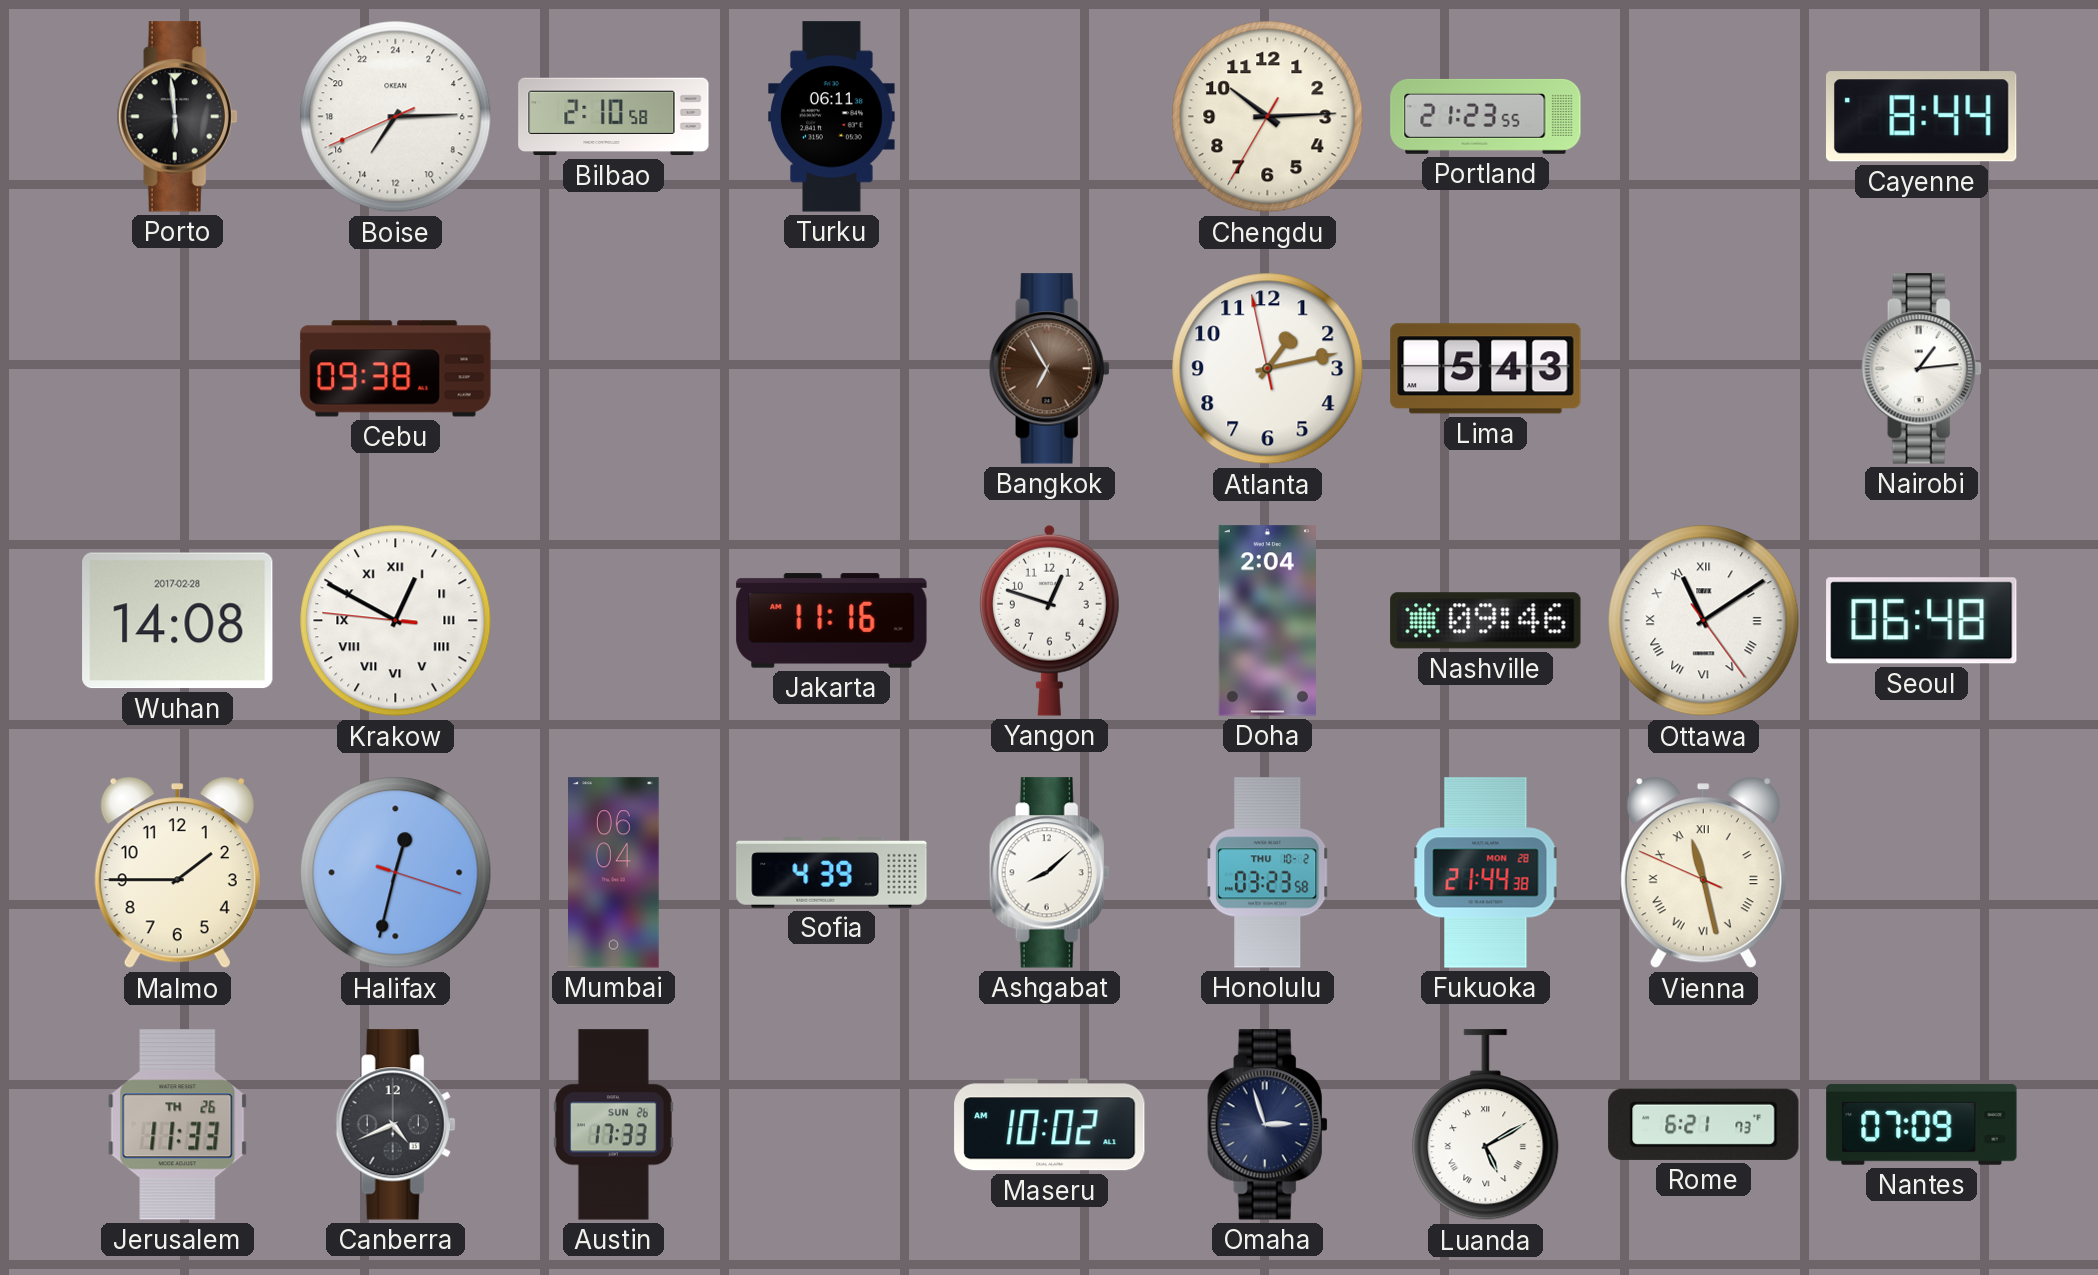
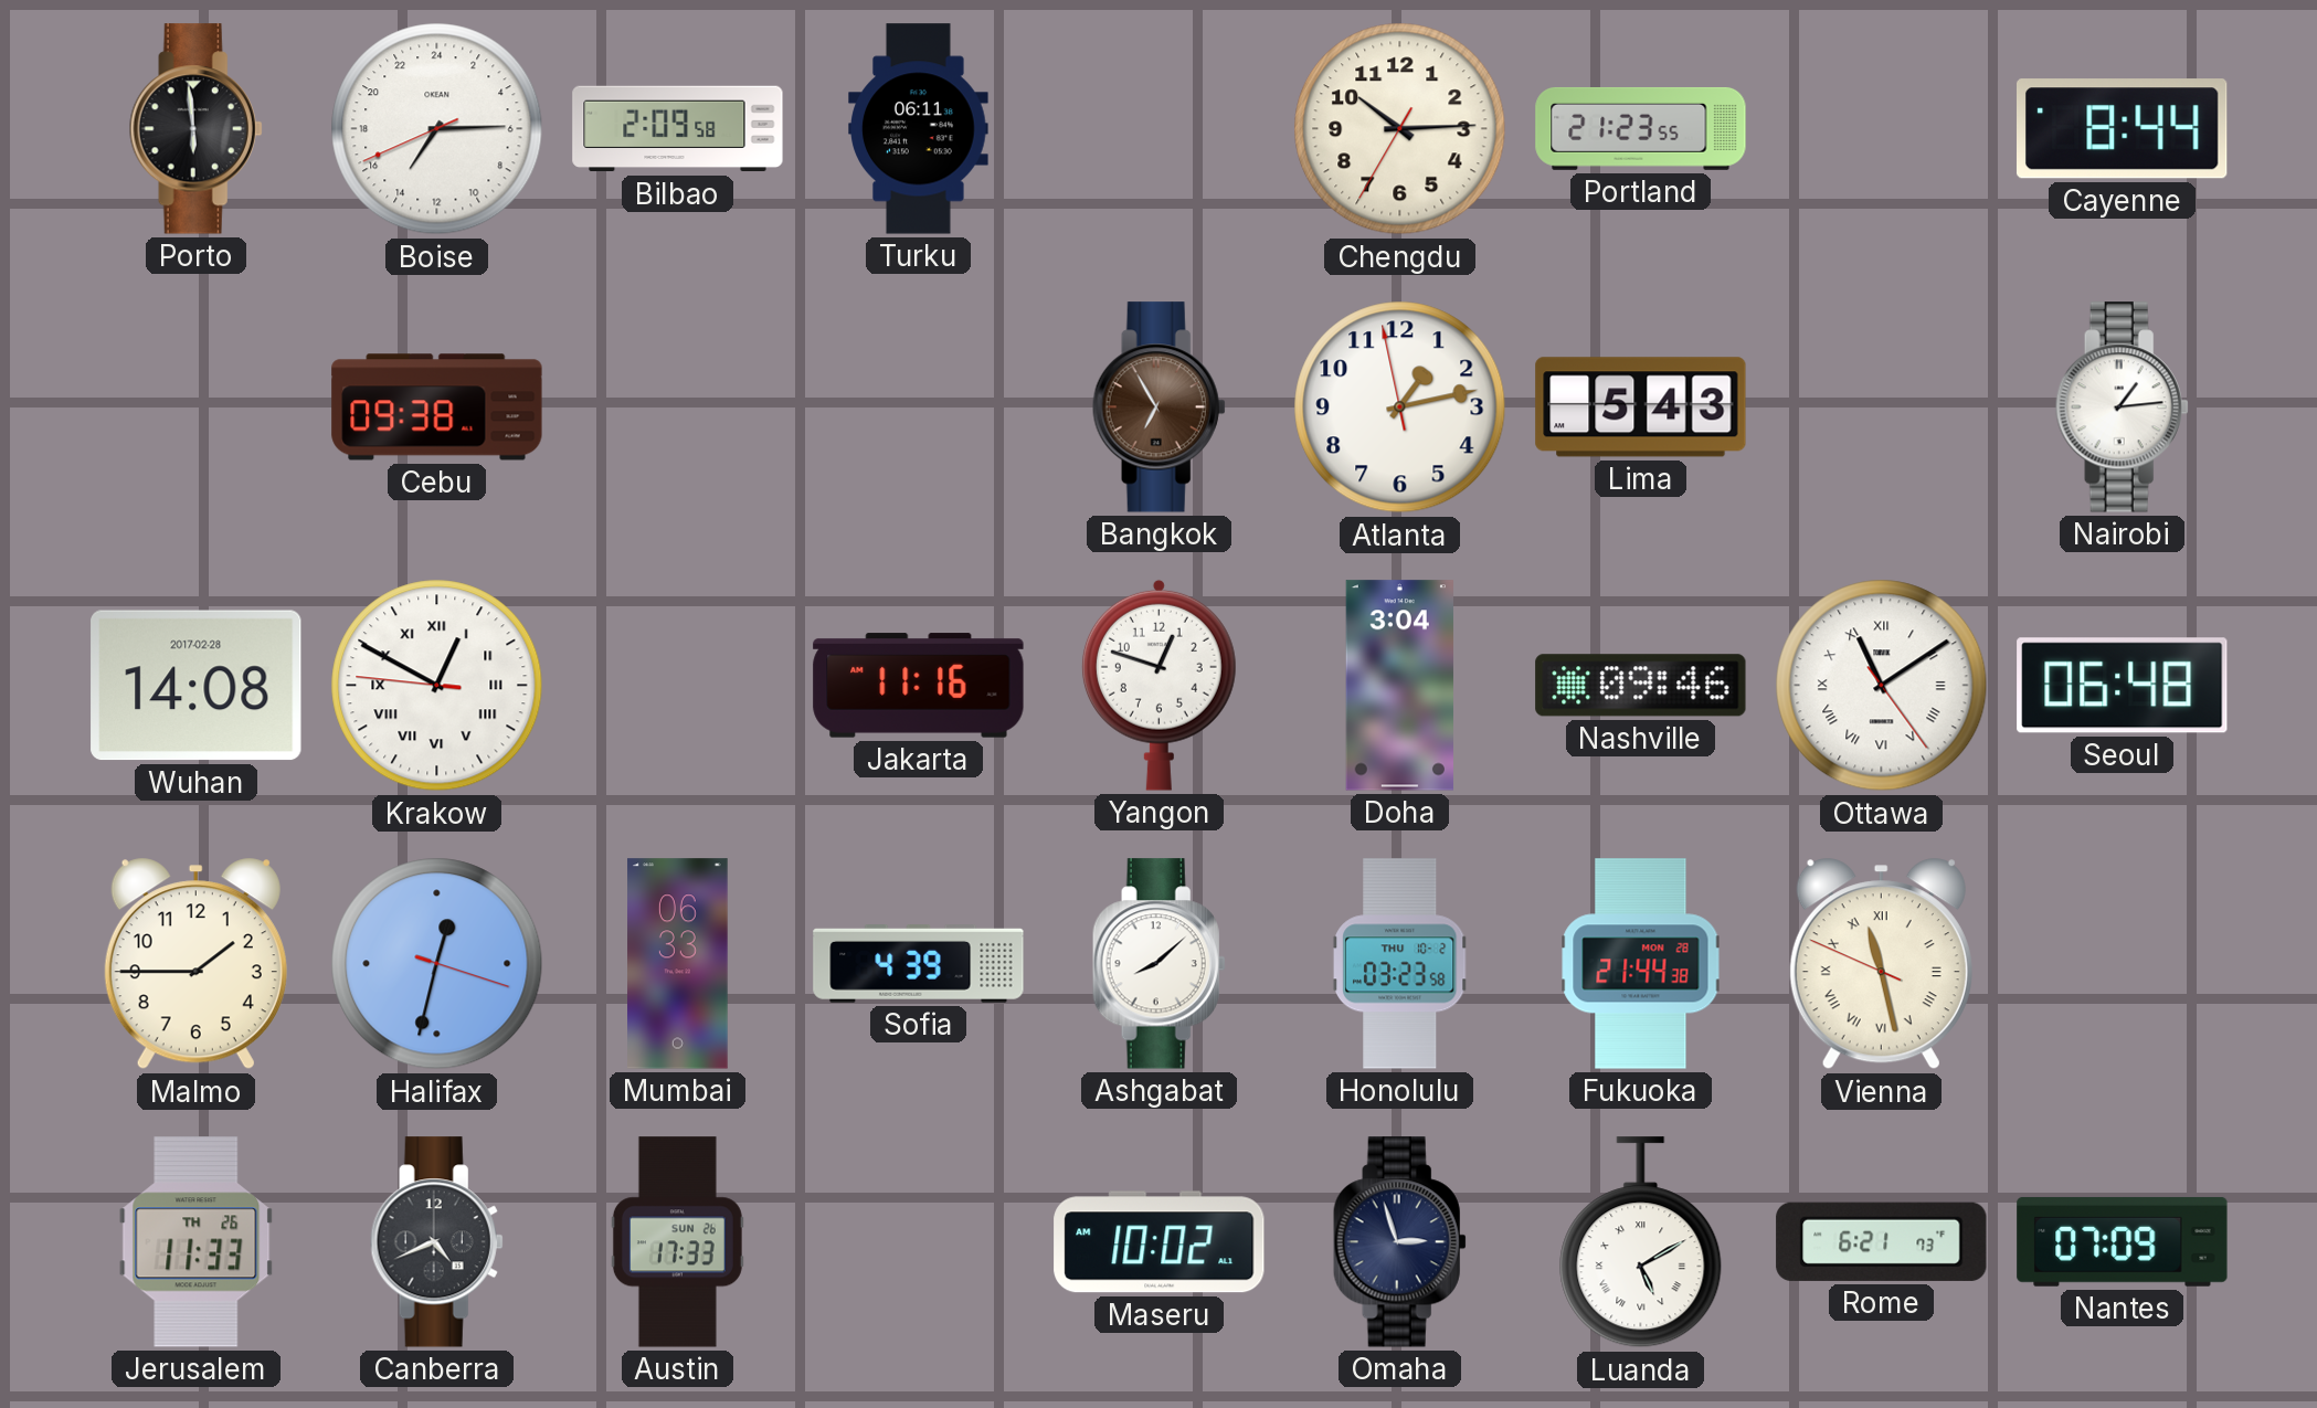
Bilbao: 2:10 -> 2:09 (678, 129)
Doha: 2:04 -> 3:04 (1399, 686)
Mumbai: 06:04 -> 06:33 (678, 964)
